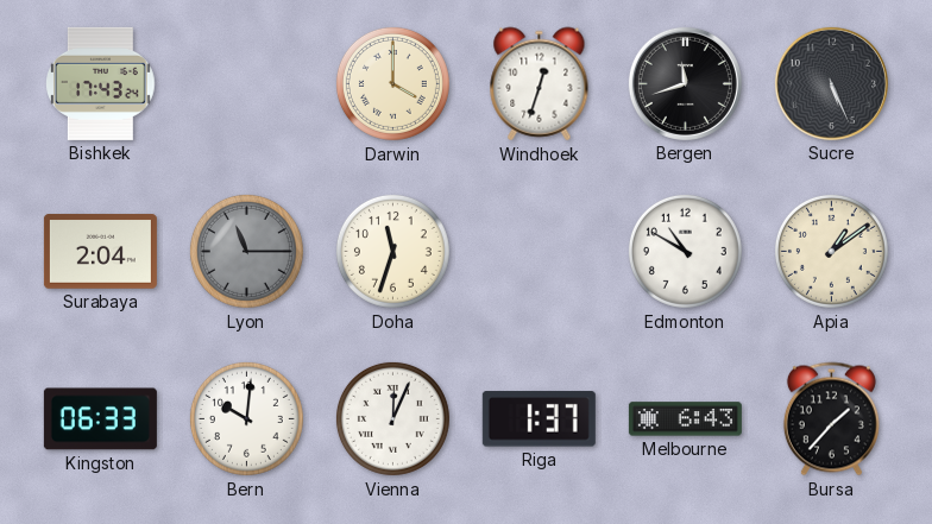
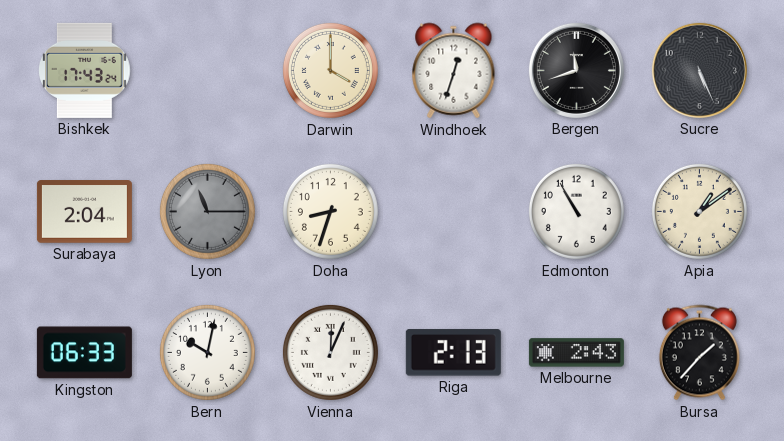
Doha: 11:33 -> 8:33 (330, 211)
Edmonton: 10:50 -> 10:55 (576, 211)
Bern: 10:01 -> 10:02 (207, 352)
Riga: 1:37 -> 2:13 (453, 353)
Melbourne: 6:43 -> 2:43 (576, 353)
